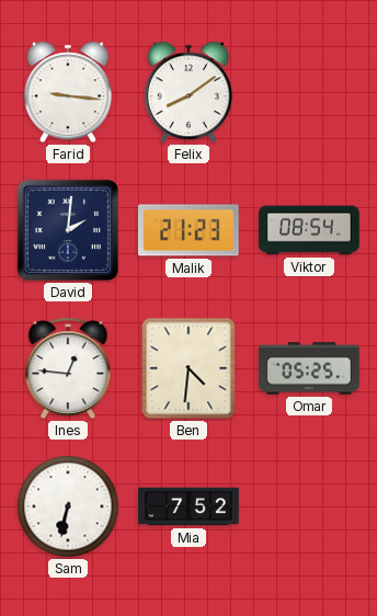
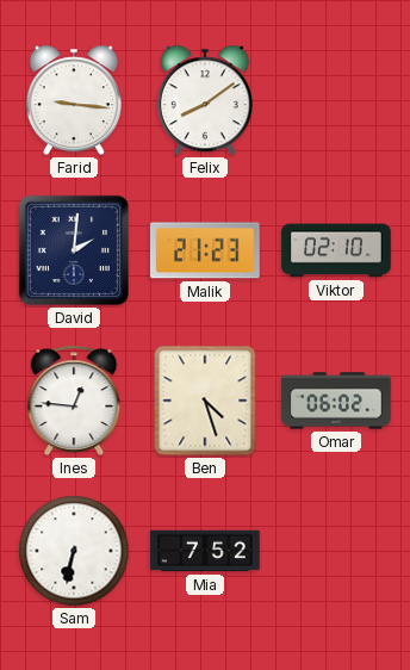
Viktor: 08:54 -> 02:10 (336, 250)
Ben: 4:31 -> 4:27 (205, 401)
Omar: 05:25 -> 06:02 (336, 401)
